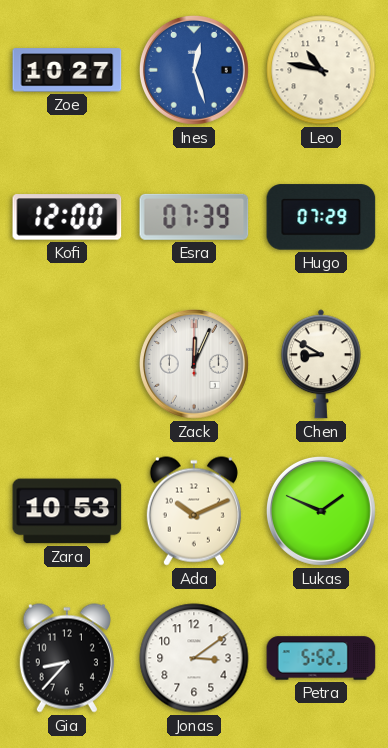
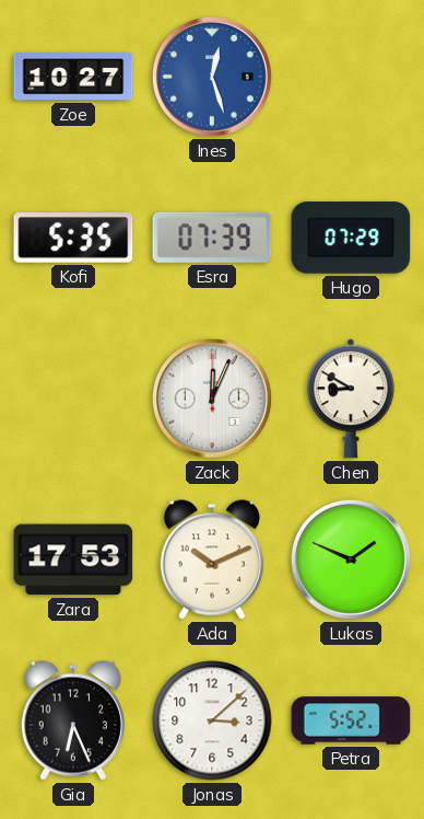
Leo: 10:47 -> none (321, 70)
Kofi: 12:00 -> 5:35 (73, 238)
Zara: 10:53 -> 17:53 (73, 560)
Gia: 8:37 -> 6:26 (73, 720)
Jonas: 3:09 -> 3:08 (212, 720)
